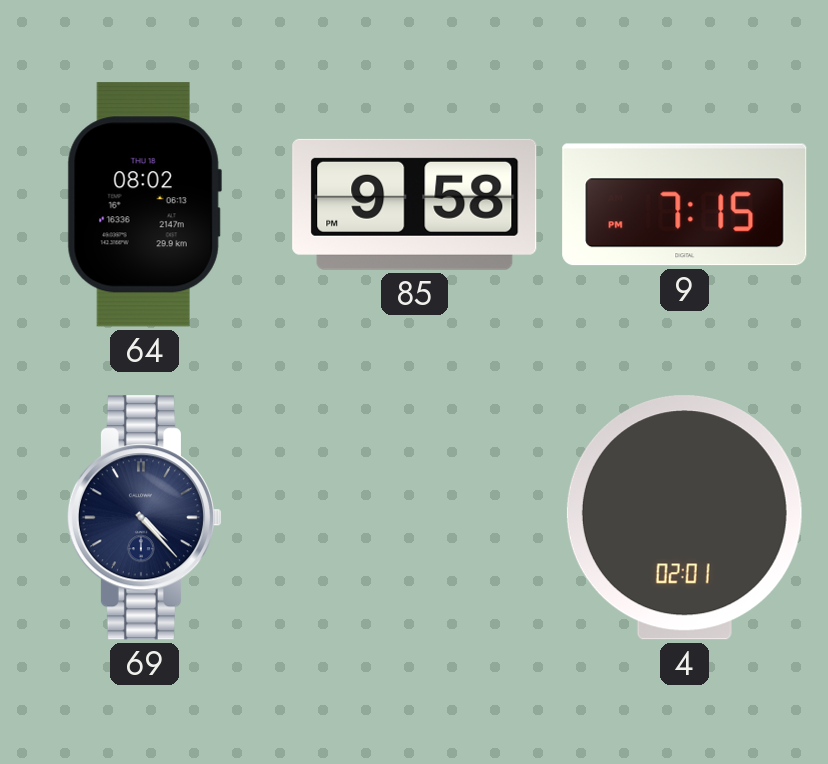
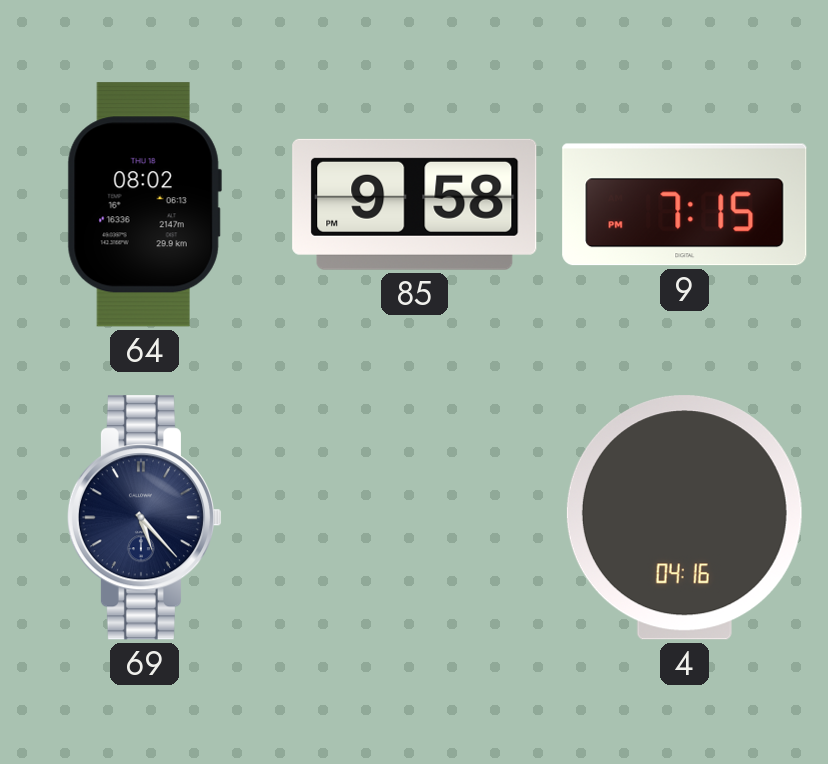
69: 4:23 -> 5:23 (144, 518)
4: 02:01 -> 04:16 (684, 518)
